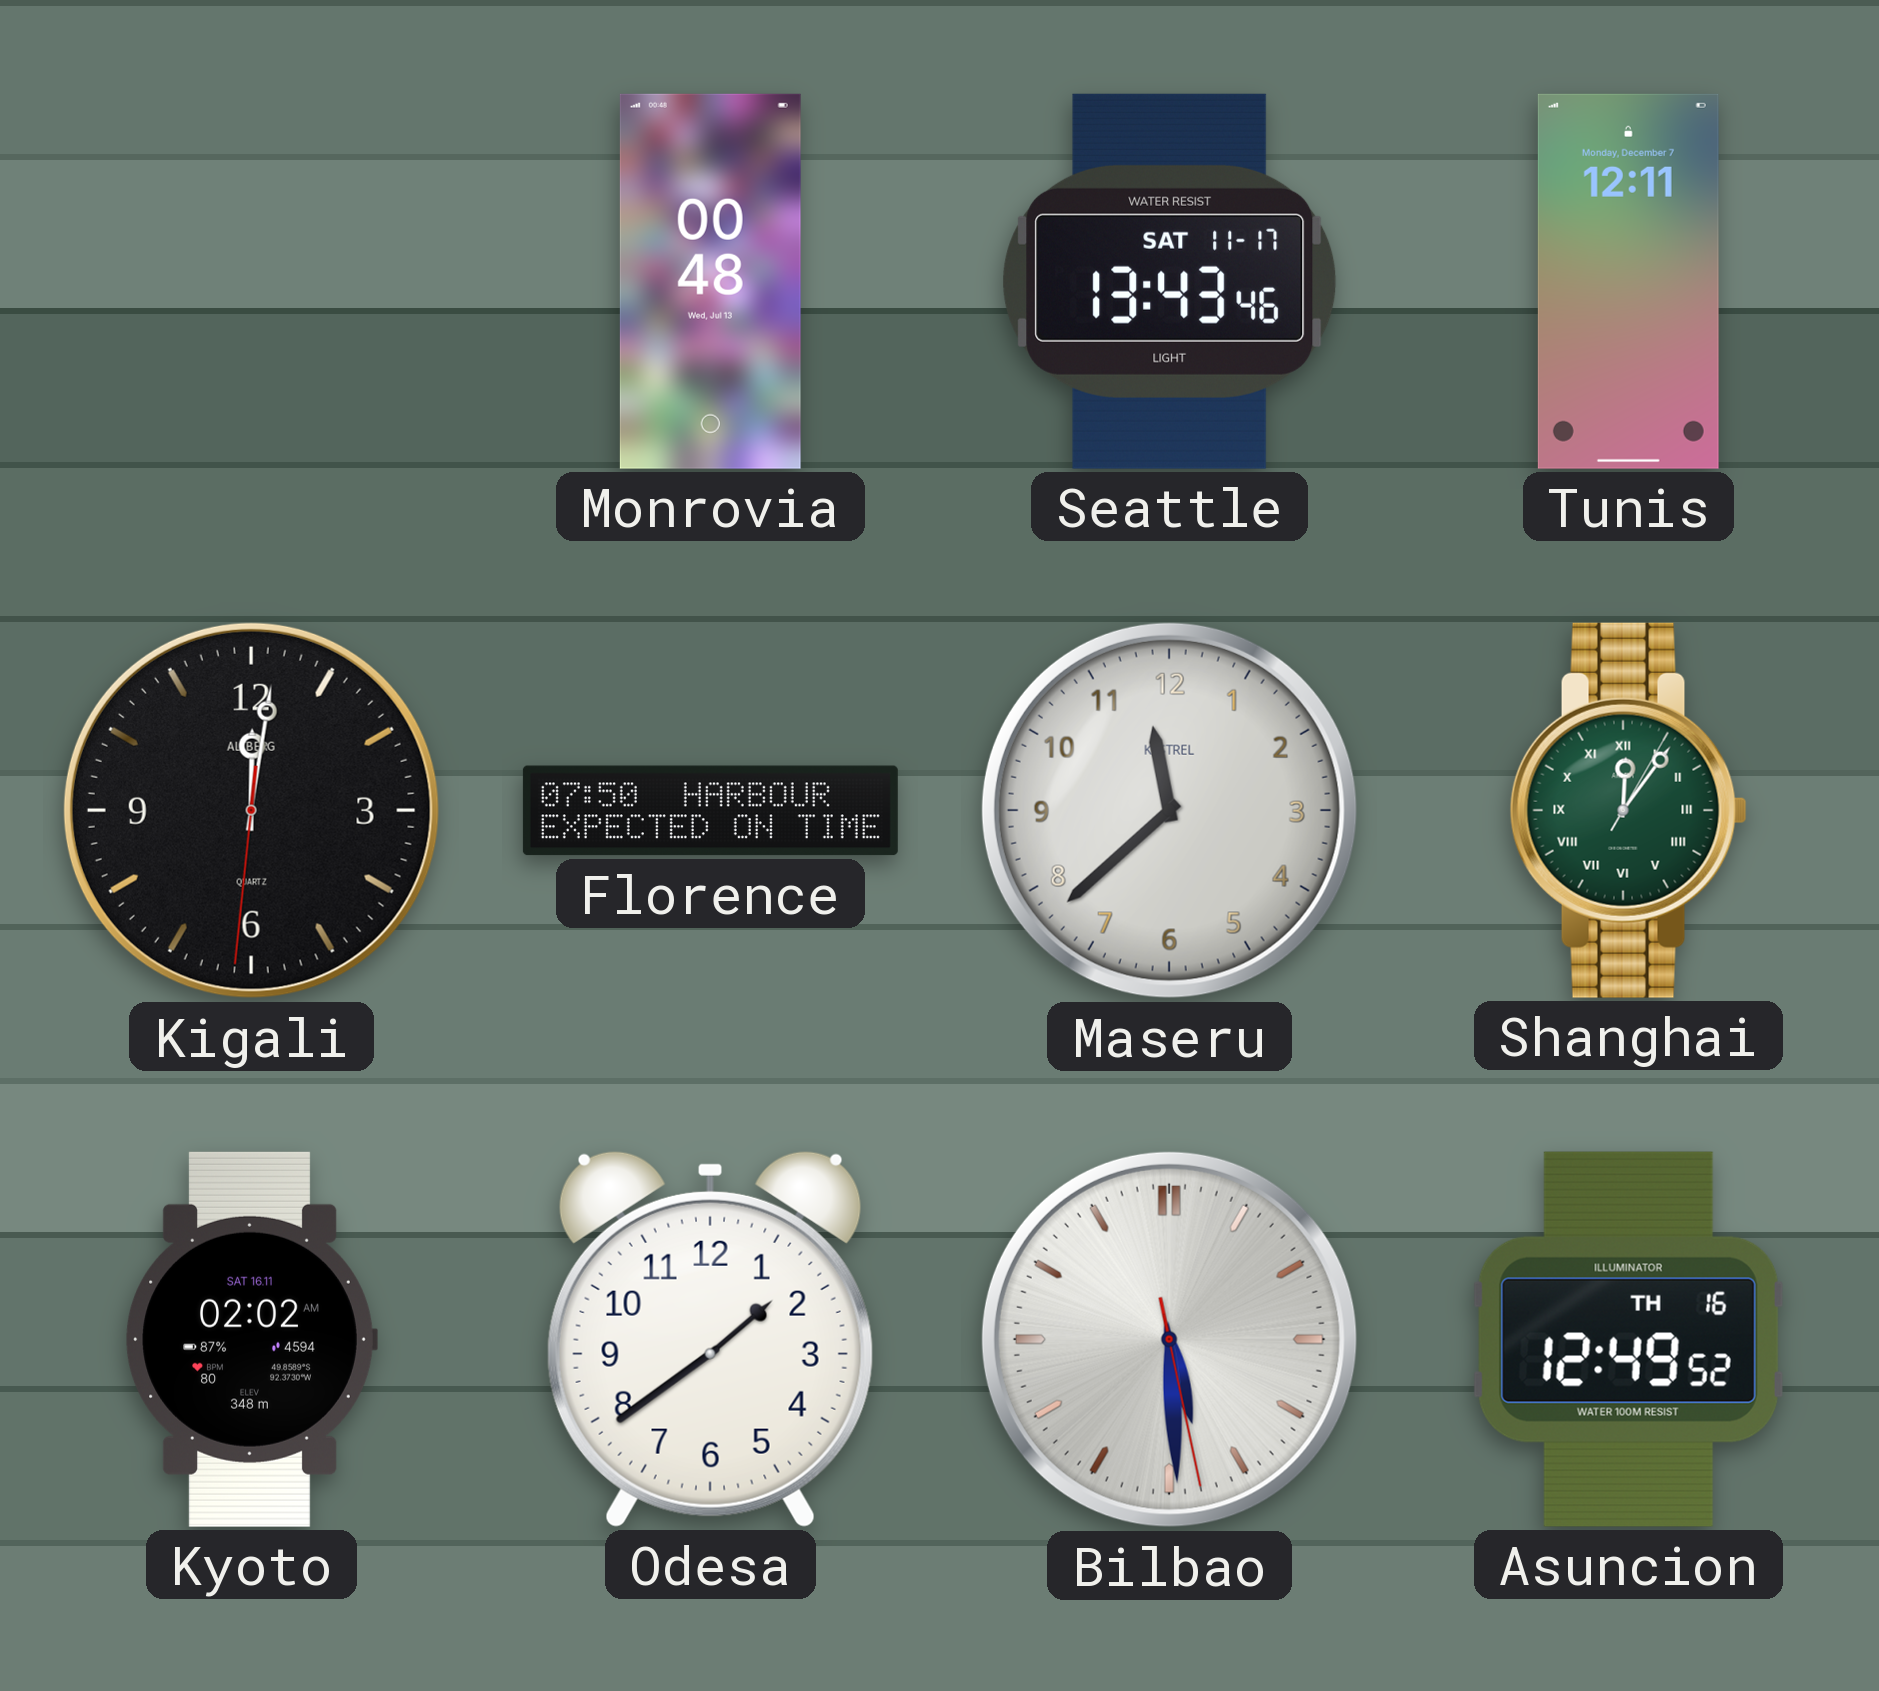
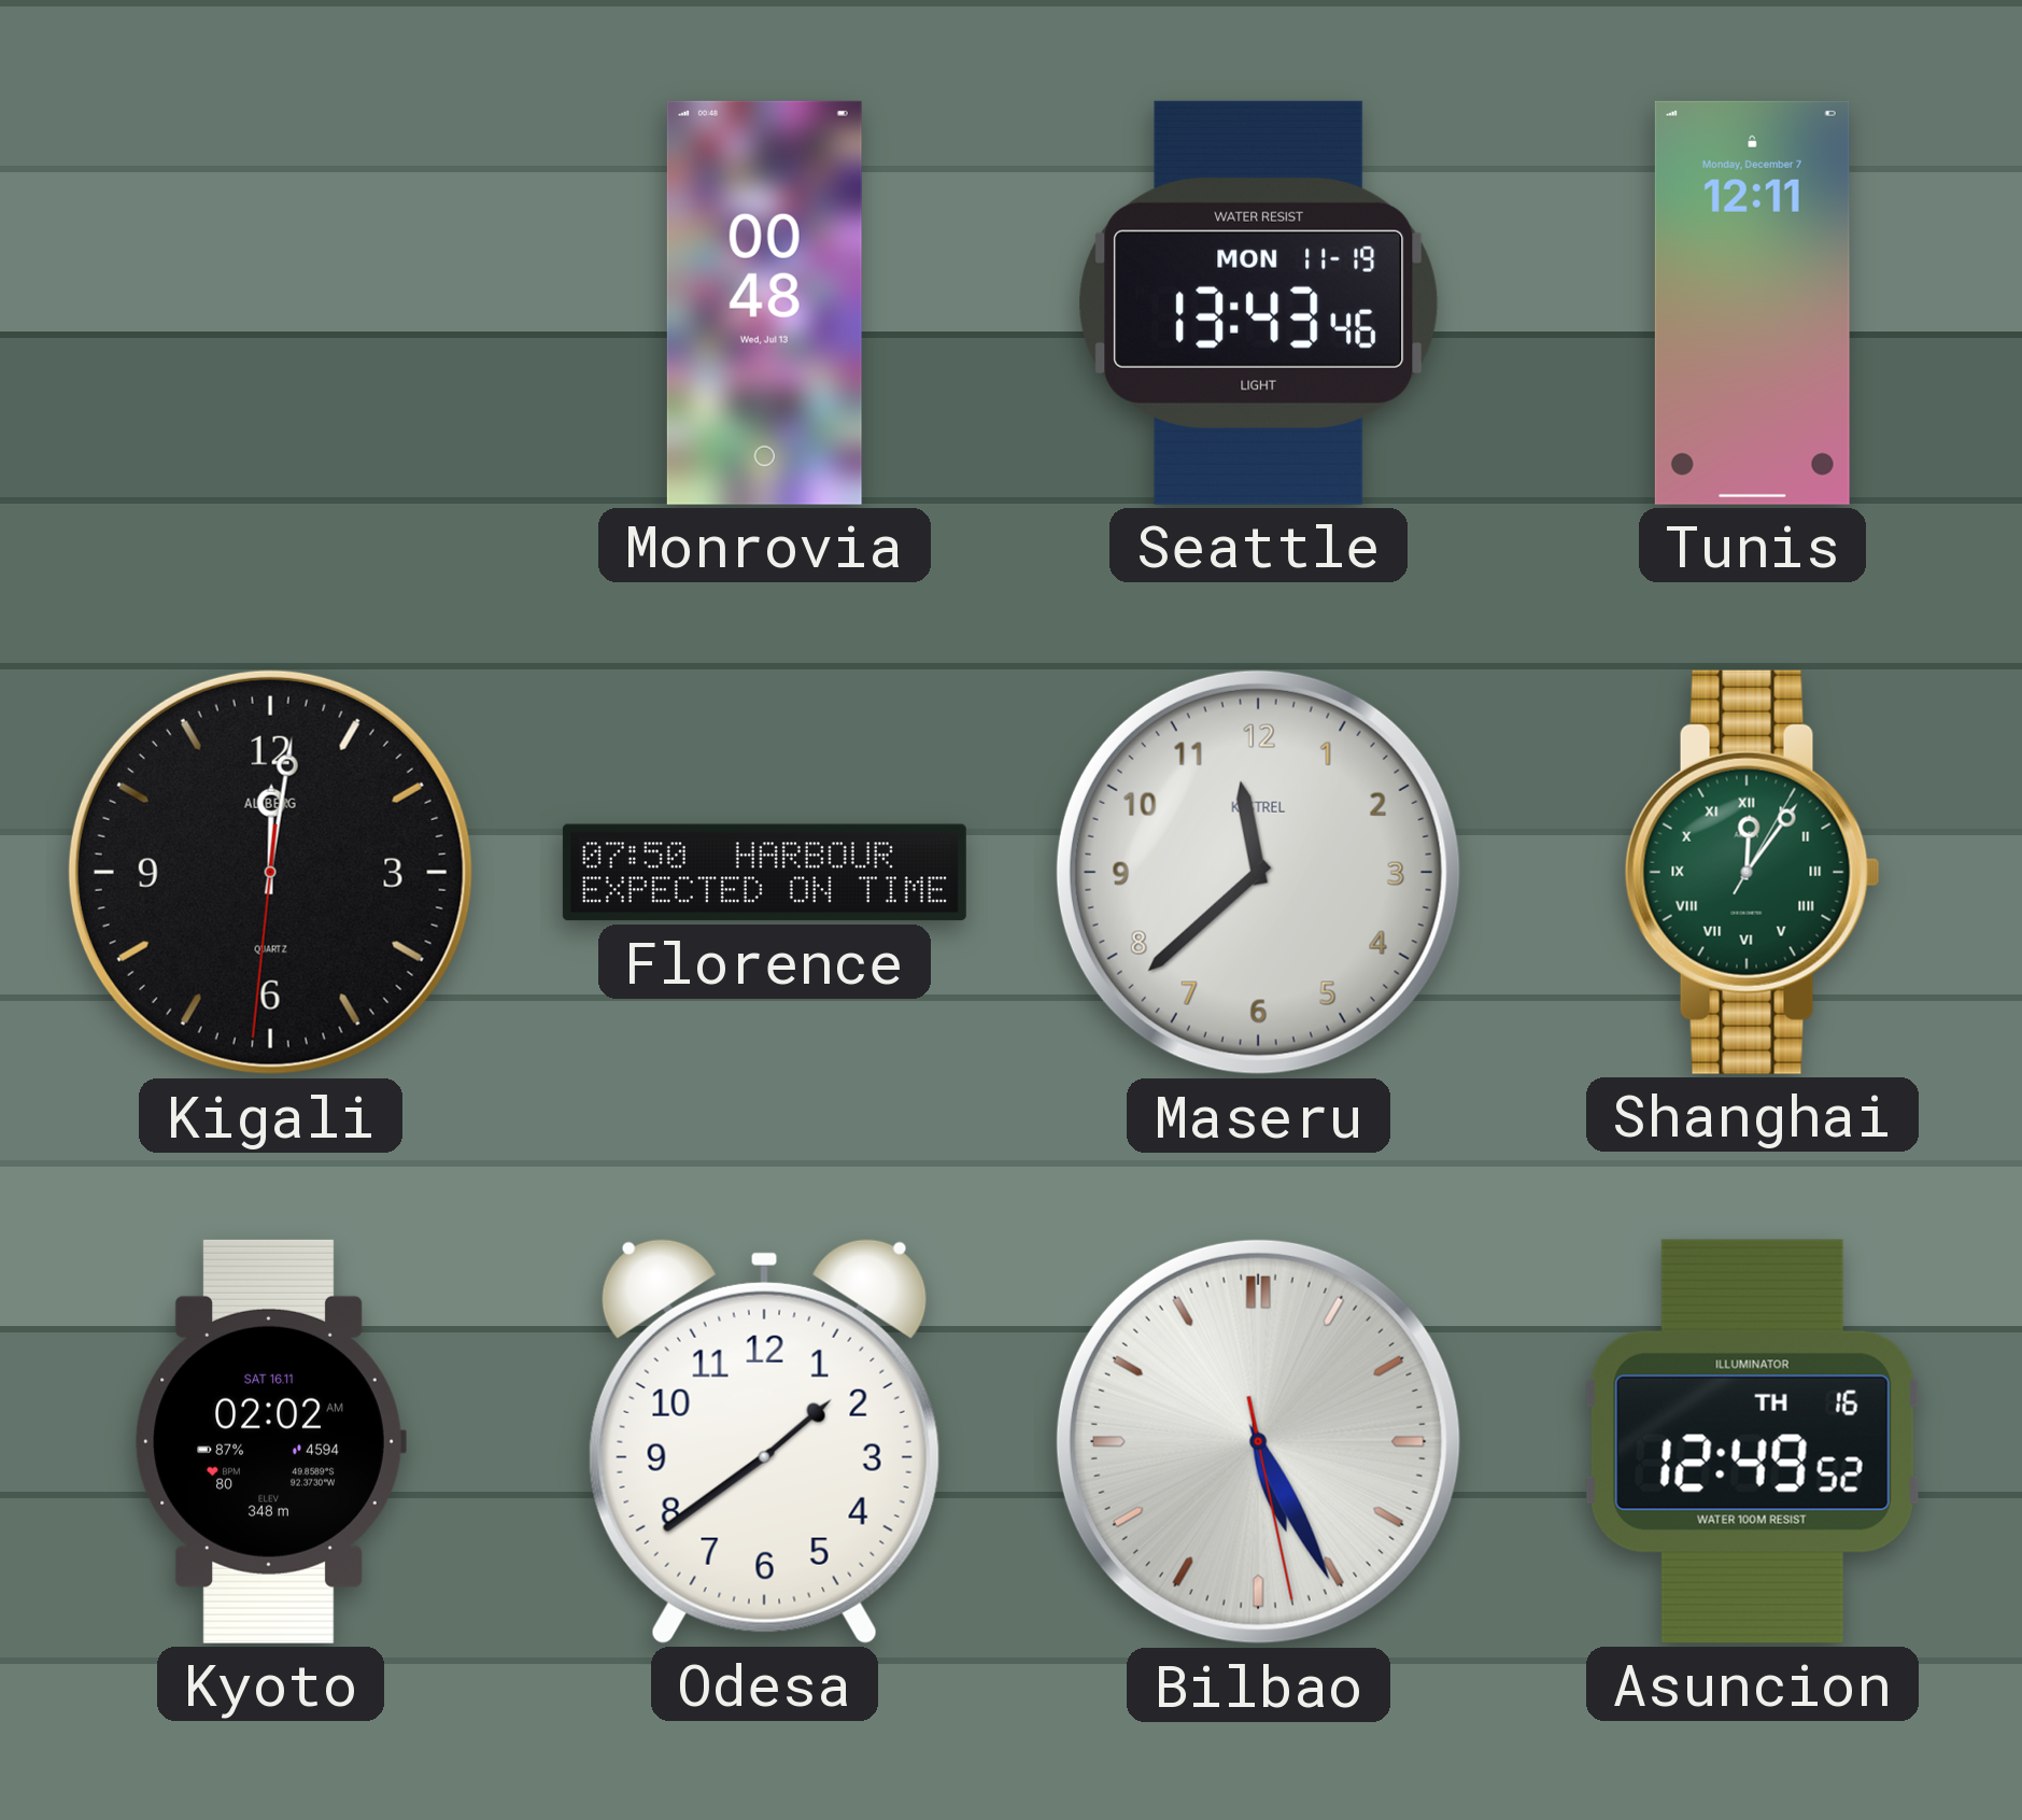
Seattle date: SAT 11-17 -> MON 11-19 (1259, 302)
Bilbao: 5:29 -> 5:25 (1258, 1441)
